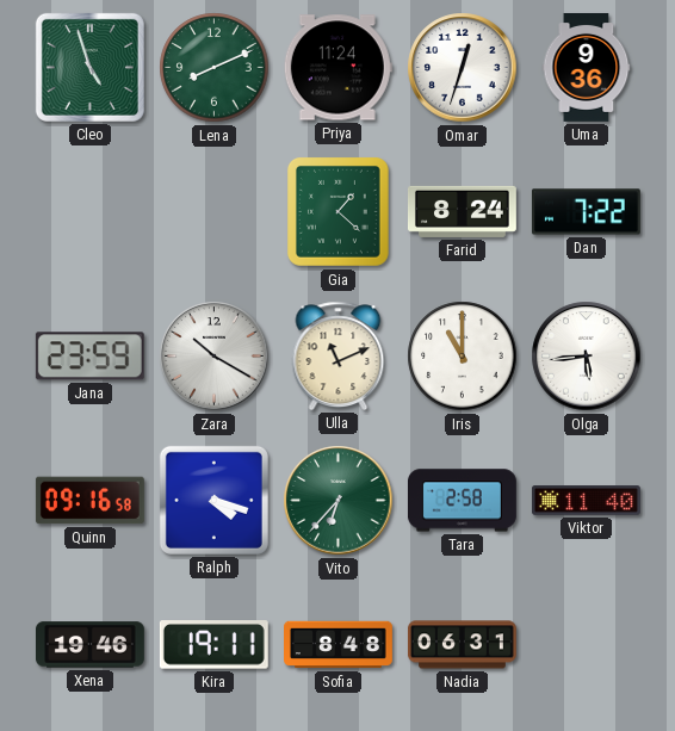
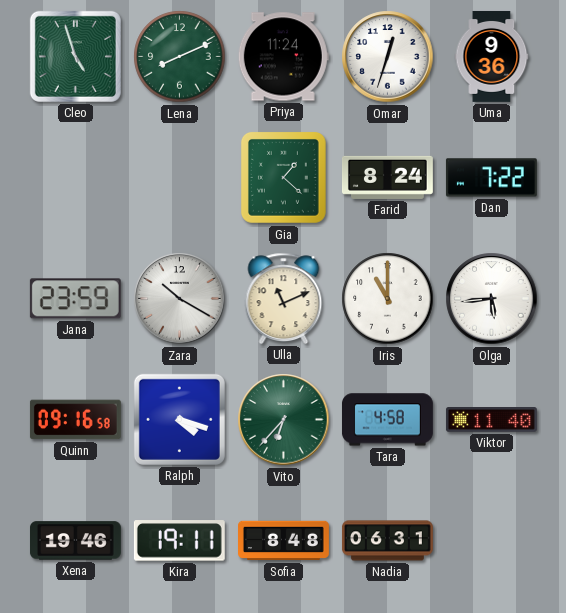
Tara: 2:58 -> 4:58 (387, 420)
